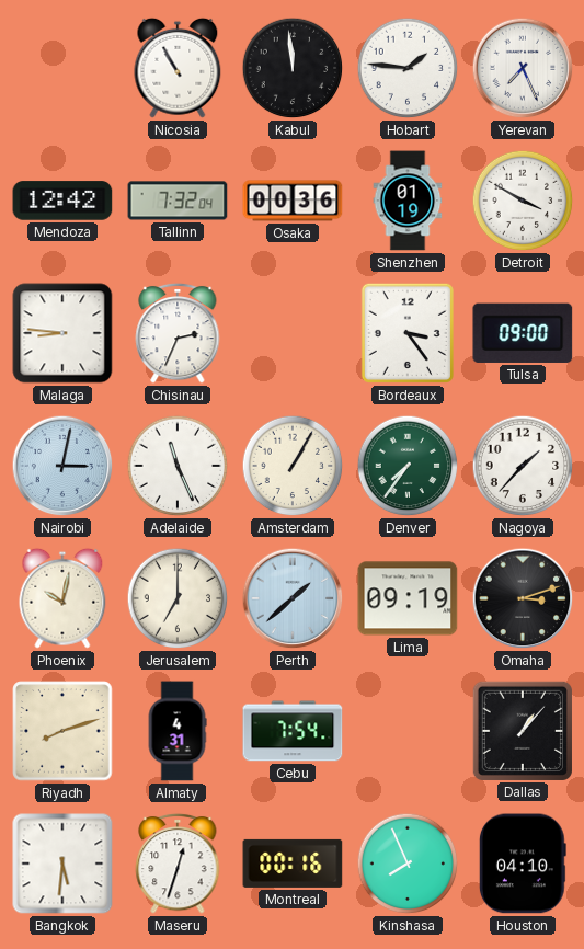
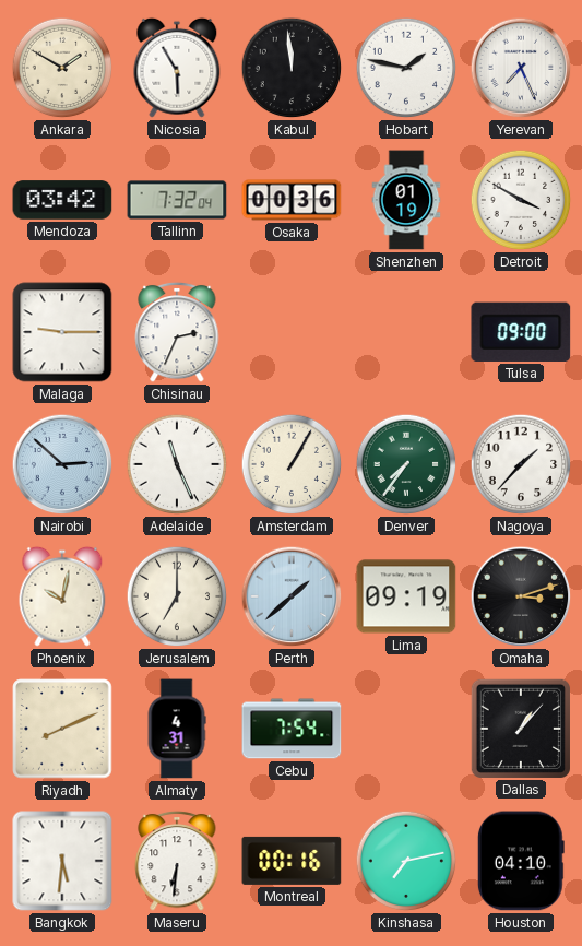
Ankara: none -> 1:50 (62, 68)
Nicosia: 10:55 -> 5:55 (177, 68)
Hobart: 1:46 -> 1:47 (406, 68)
Mendoza: 12:42 -> 03:42 (62, 200)
Malaga: 8:46 -> 9:15 (62, 332)
Bordeaux: 3:24 -> none (408, 333)
Nairobi: 3:02 -> 2:52 (62, 464)
Riyadh: 8:12 -> 8:11 (62, 729)
Maseru: 12:33 -> 6:31 (177, 861)
Kinshasa: 7:56 -> 7:13 (406, 861)
